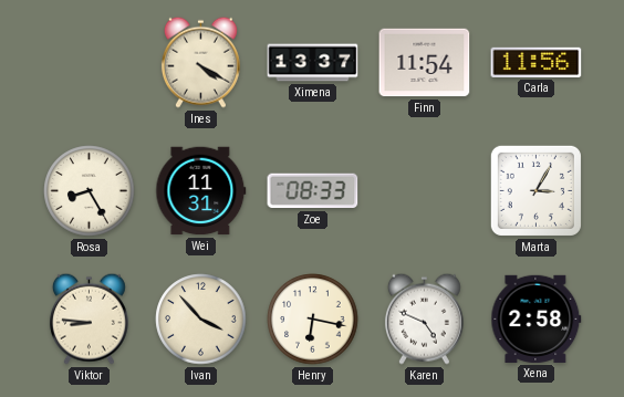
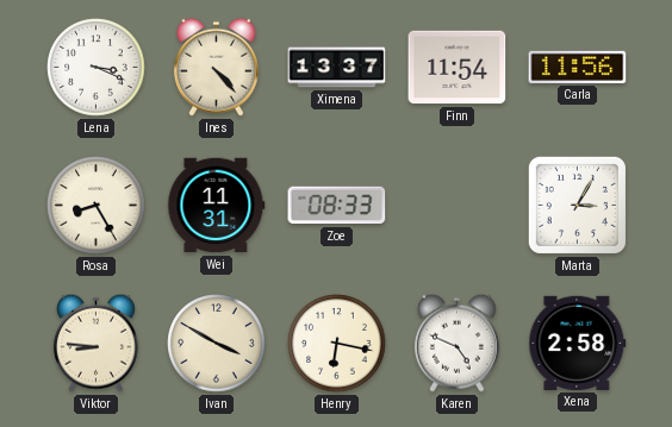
Lena: none -> 3:19 (97, 68)
Ines: 4:20 -> 4:23 (216, 67)
Ivan: 3:53 -> 3:50 (217, 344)
